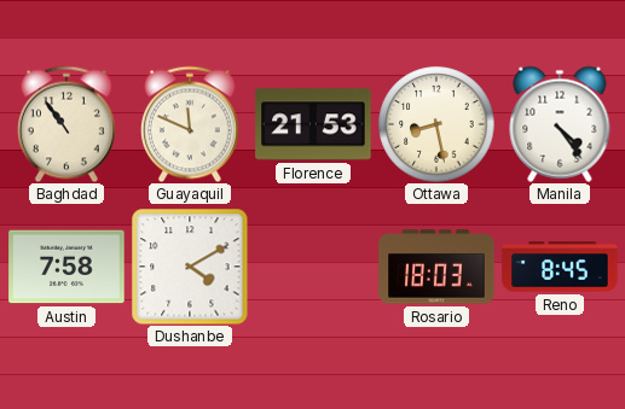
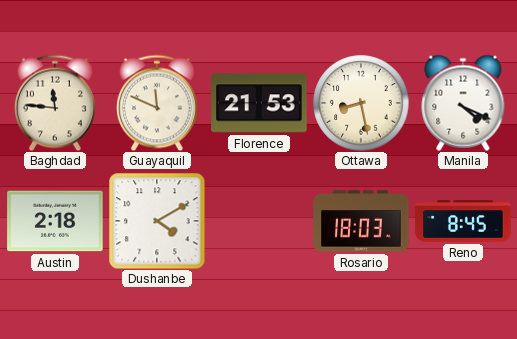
Baghdad: 10:54 -> 11:46 (55, 103)
Manila: 4:24 -> 4:19 (463, 103)
Austin: 7:58 -> 2:18 (55, 221)
